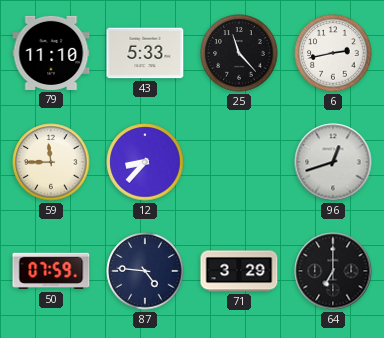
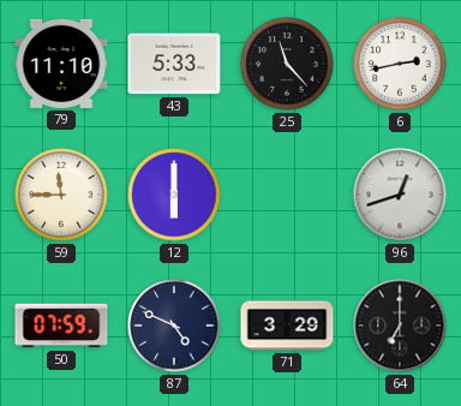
12: 8:37 -> 6:00 (174, 195)
87: 4:46 -> 4:49 (174, 326)
